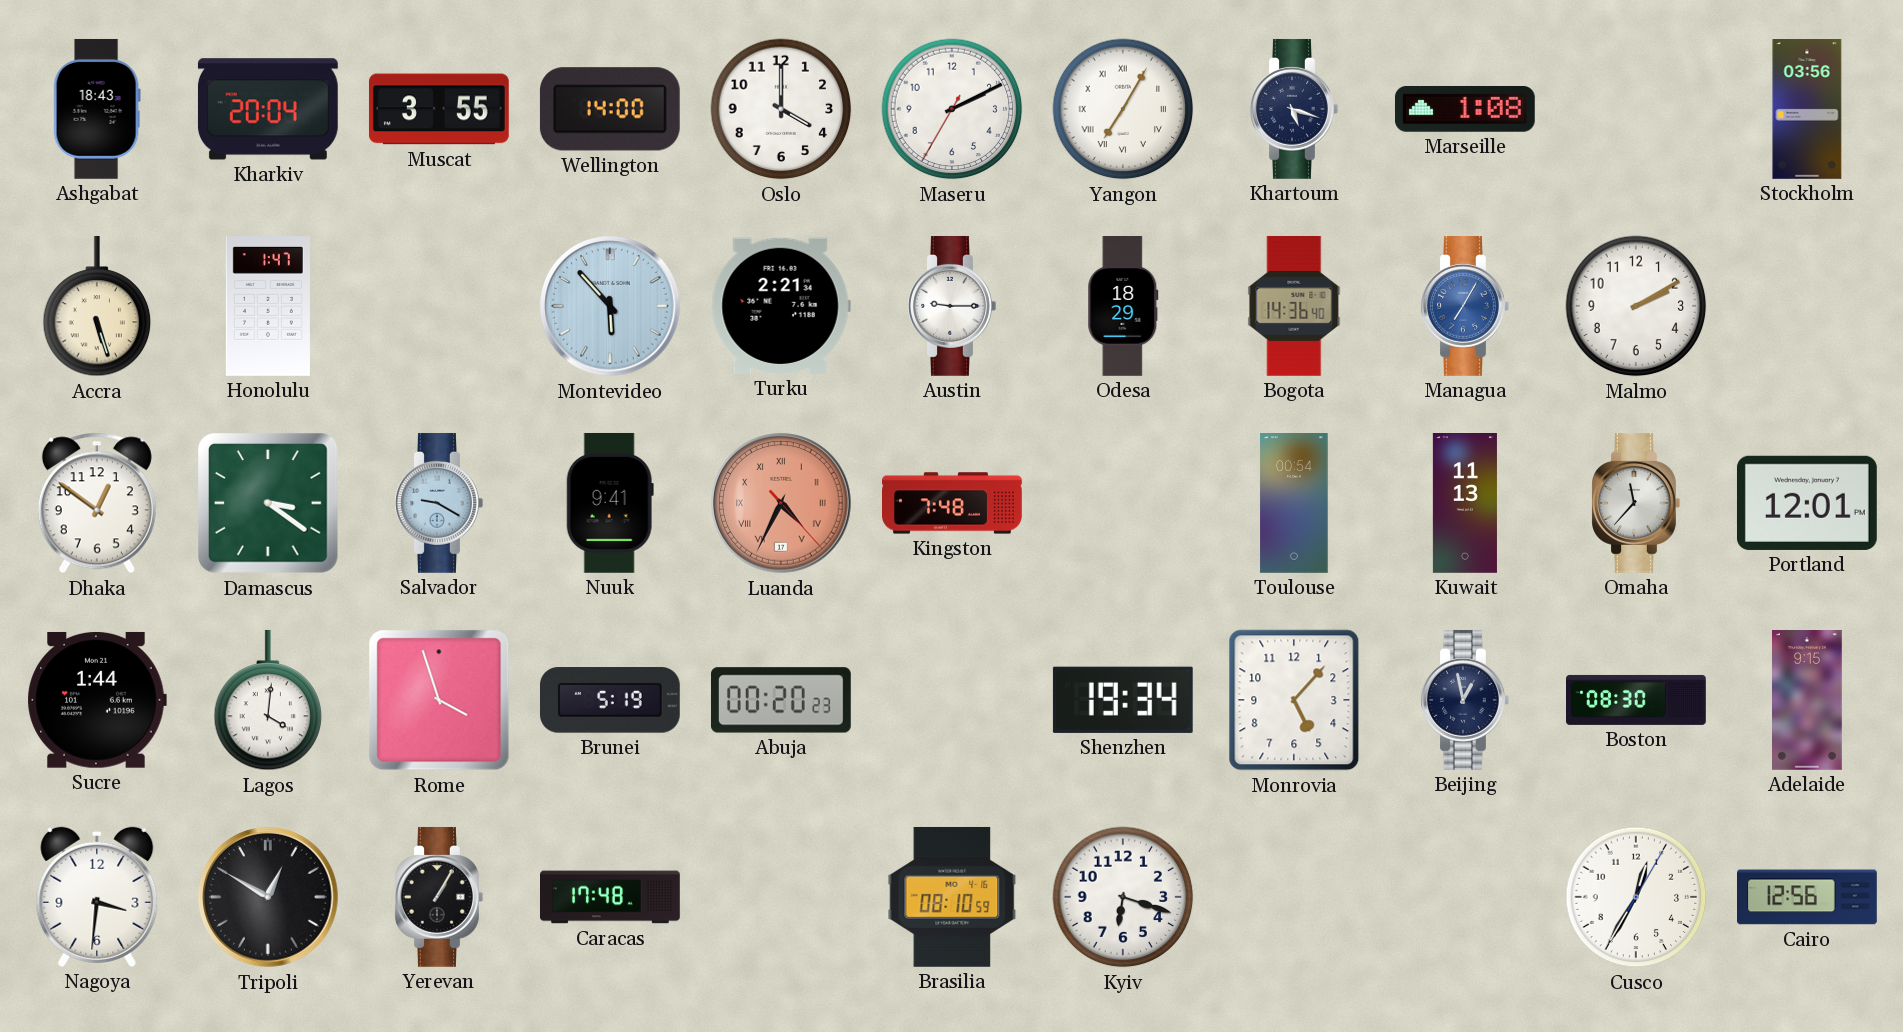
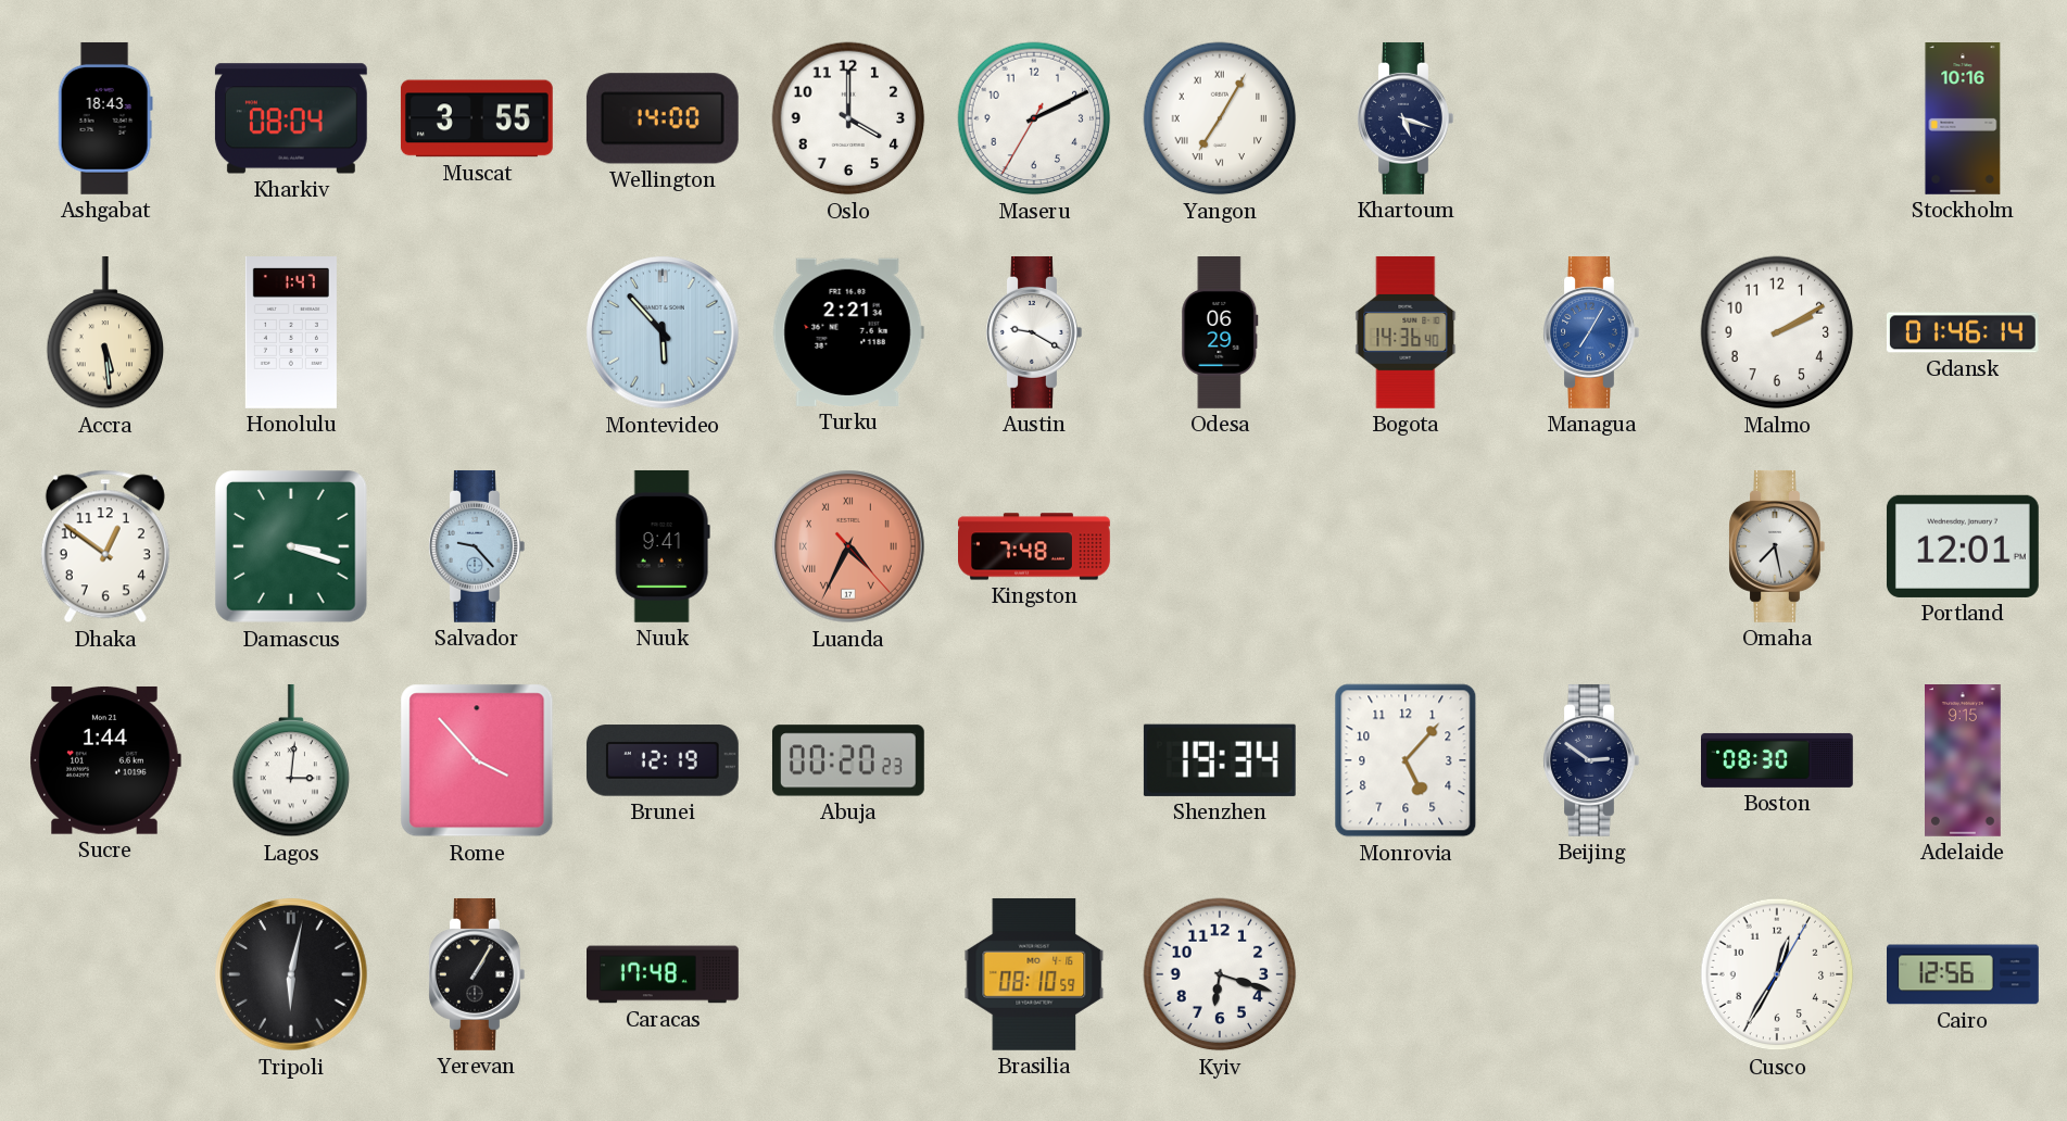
Kharkiv: 20:04 -> 08:04 (291, 118)
Marseille: 1:08 -> none (1465, 109)
Stockholm: 03:56 -> 10:16 (1963, 119)
Accra: 5:27 -> 5:29 (105, 332)
Austin: 9:15 -> 9:20 (1034, 332)
Odesa: 18:29 -> 06:29 (1220, 333)
Gdansk: none -> 01:46 (1963, 332)
Damascus: 3:21 -> 3:18 (292, 547)
Salvador: 9:20 -> 9:23 (477, 546)
Toulouse: 00:54 -> none (1294, 504)
Kuwait: 11:13 -> none (1465, 504)
Omaha: 11:37 -> 7:28 (1777, 546)
Lagos: 4:01 -> 3:01 (291, 760)
Rome: 3:57 -> 3:53 (477, 760)
Brunei: 5:19 -> 12:19 (663, 760)
Beijing: 12:58 -> 2:51 (1591, 760)
Nagoya: 3:31 -> none (97, 897)
Tripoli: 12:50 -> 6:02 (291, 974)
